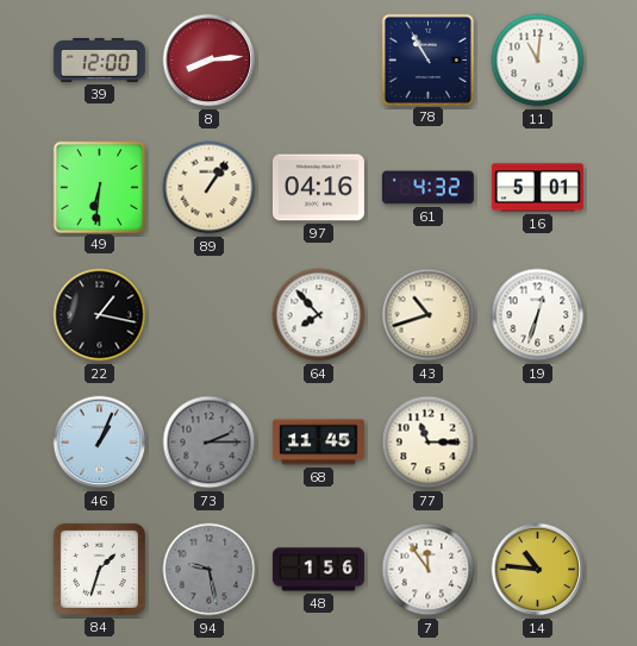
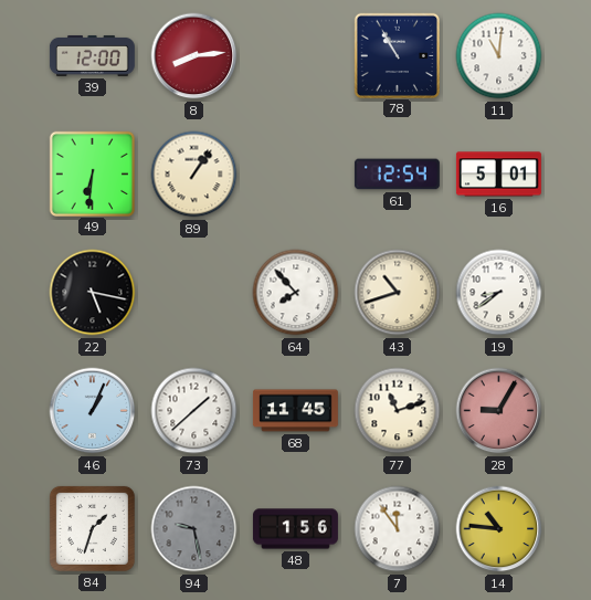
97: 04:16 -> none (318, 188)
61: 4:32 -> 12:54 (397, 175)
22: 1:17 -> 5:17 (93, 293)
19: 12:33 -> 8:39 (499, 293)
73: 2:15 -> 1:38 (194, 411)
73 dial: grey -> white (194, 411)
77: 11:15 -> 11:12 (398, 411)
28: none -> 9:05 (499, 411)
